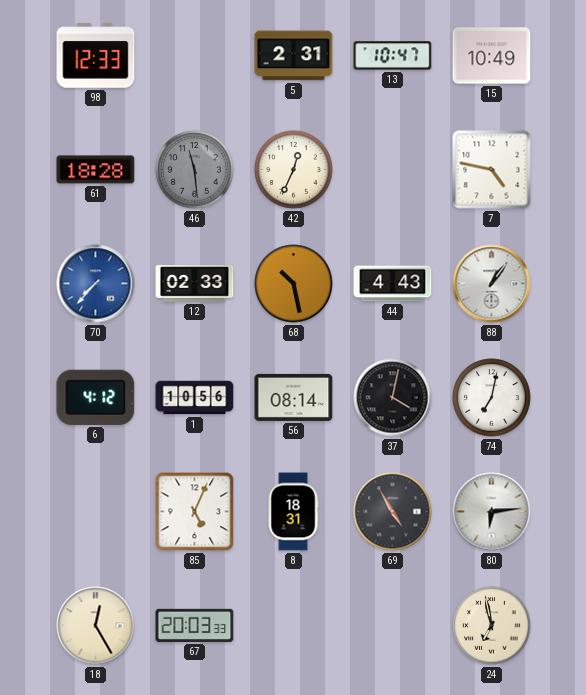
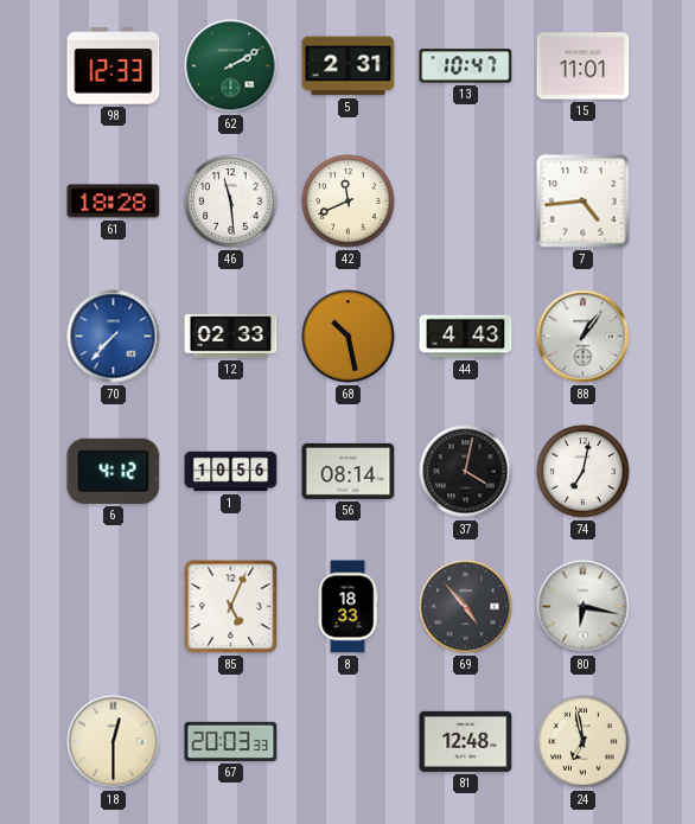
62: none -> 2:10 (231, 66)
15: 10:49 -> 11:01 (584, 66)
46 dial: grey -> white (231, 202)
42: 12:34 -> 11:41 (349, 202)
7: 4:47 -> 4:44 (584, 202)
8: 18:31 -> 18:33 (347, 607)
69: 4:55 -> 4:53 (466, 607)
80: 6:14 -> 6:17 (584, 607)
18: 12:25 -> 12:30 (114, 742)
81: none -> 12:48 (466, 741)
